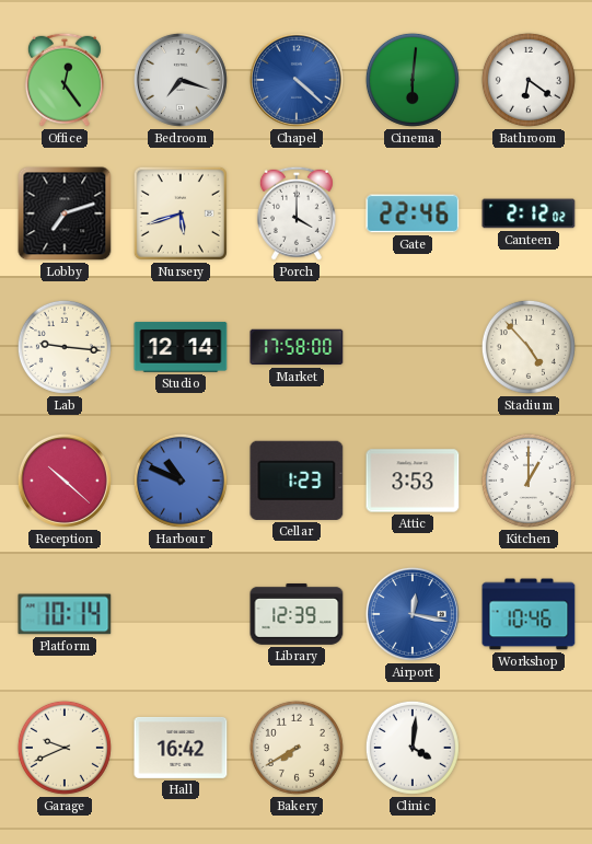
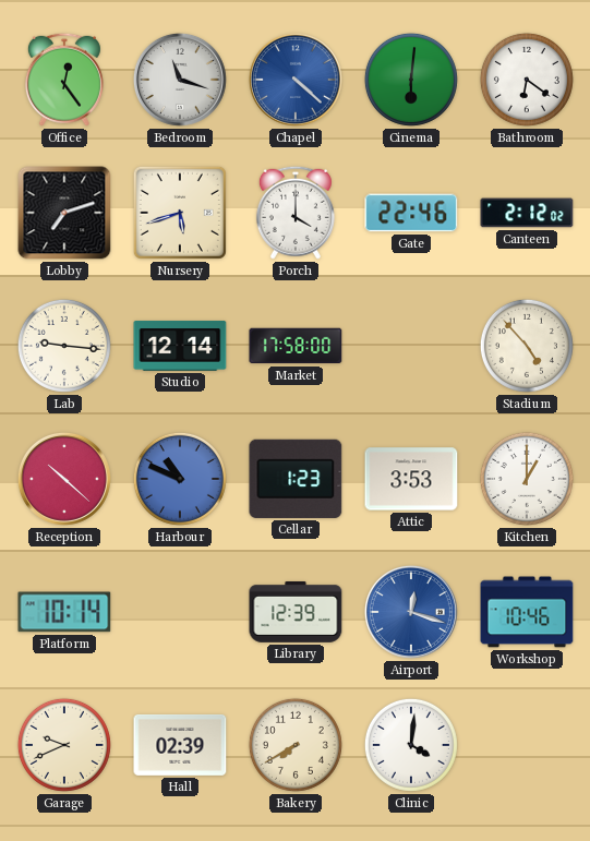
Bedroom: 7:18 -> 11:18 (180, 80)
Airport: 12:17 -> 12:18 (411, 612)
Hall: 16:42 -> 02:39 (180, 745)
